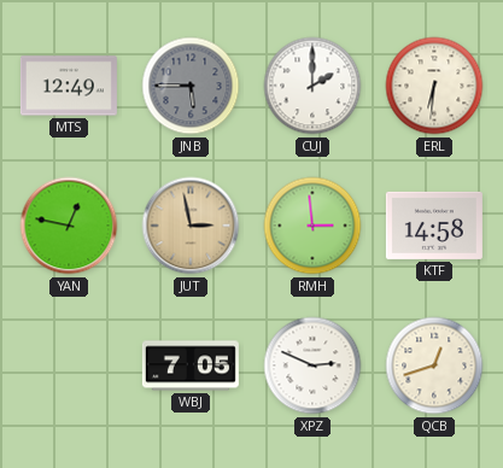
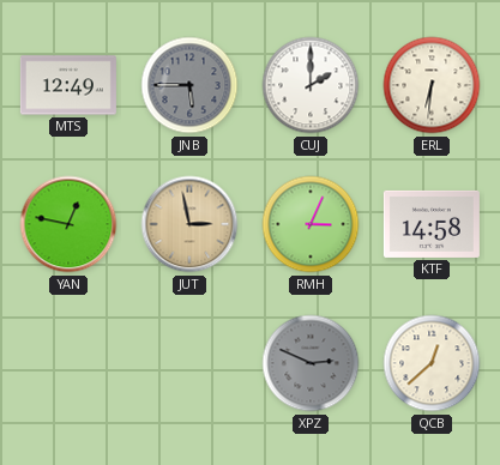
RMH: 2:59 -> 3:04 (311, 224)
WBJ: 7:05 -> none (191, 365)
XPZ dial: white -> grey (311, 363)
QCB: 12:42 -> 12:38 (432, 363)
